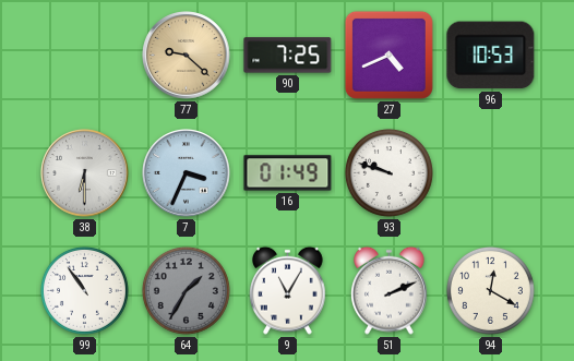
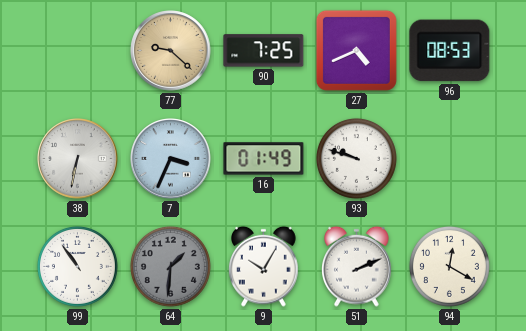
96: 10:53 -> 08:53 (450, 51)
38: 6:30 -> 6:32 (78, 159)
64: 1:35 -> 1:31 (170, 266)
9: 11:05 -> 10:05 (264, 266)
